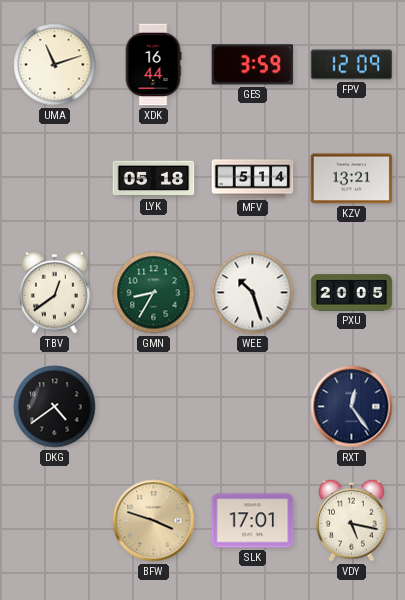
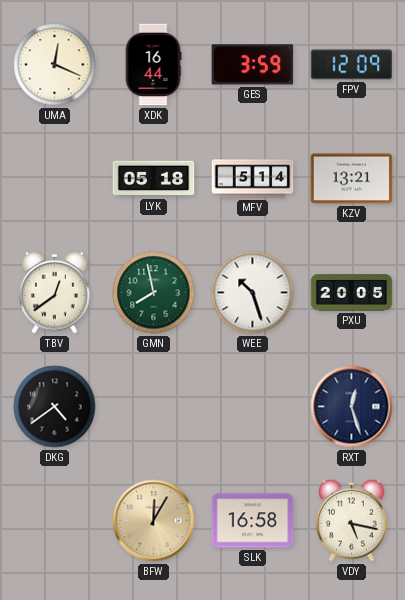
UMA: 11:12 -> 12:19 (55, 65)
GMN: 8:35 -> 7:58 (154, 293)
RXT: 12:24 -> 12:27 (352, 407)
BFW: 3:48 -> 12:05 (154, 521)
SLK: 17:01 -> 16:58 (253, 521)
